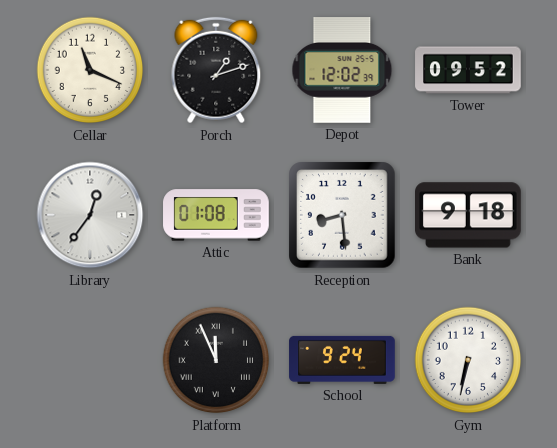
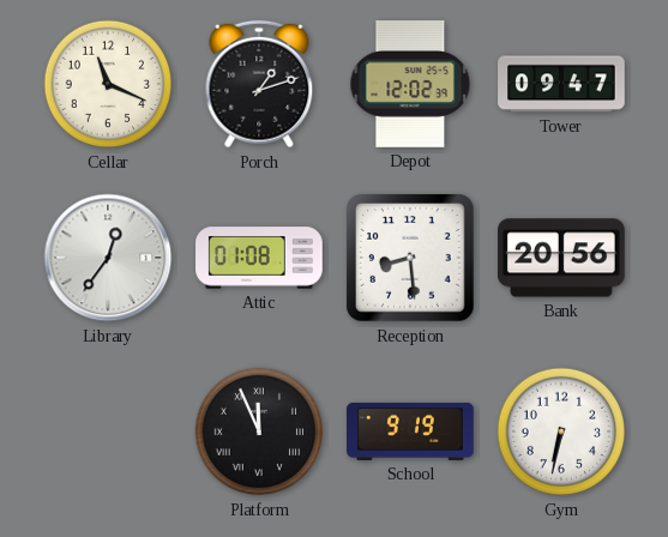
Tower: 09:52 -> 09:47 (561, 84)
Bank: 9:18 -> 20:56 (562, 258)
School: 9:24 -> 9:19 (410, 432)
